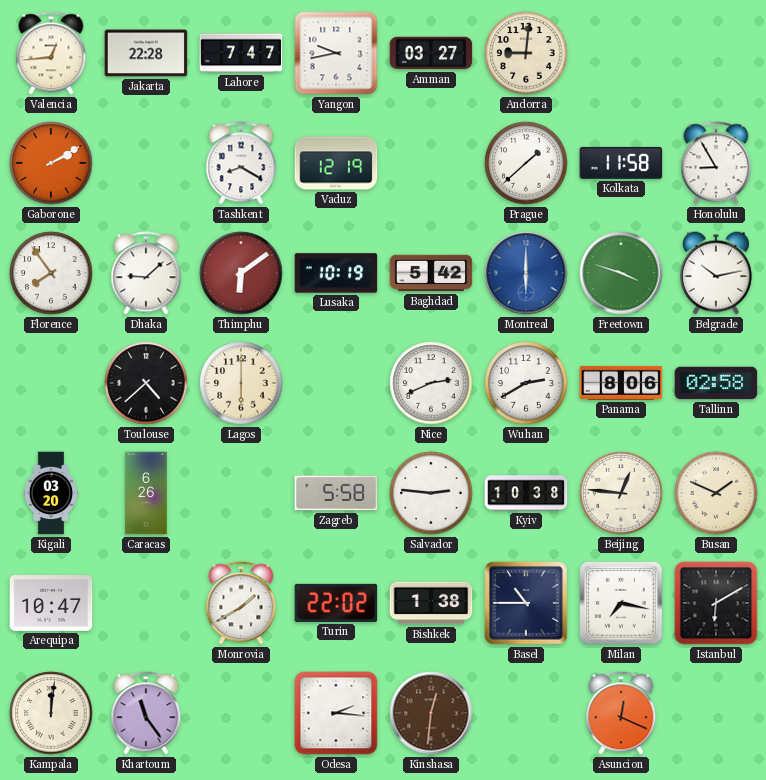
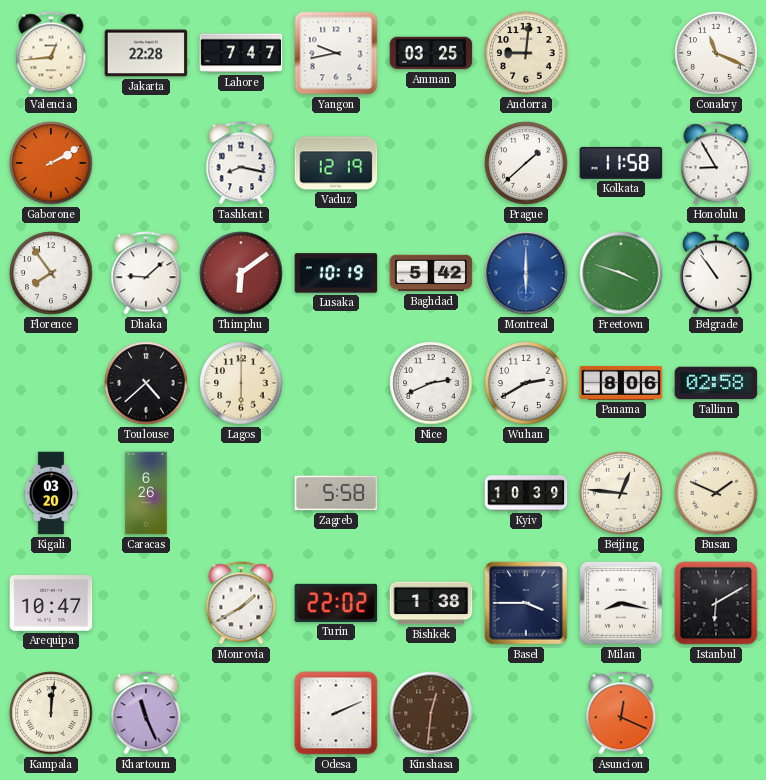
Amman: 03:27 -> 03:25 (431, 53)
Conakry: none -> 11:19 (716, 53)
Tashkent: 8:20 -> 8:17 (241, 163)
Belgrade: 10:13 -> 10:54 (716, 273)
Salvador: 2:46 -> none (431, 493)
Kyiv: 10:38 -> 10:39 (526, 493)
Basel: 10:45 -> 3:45 (526, 603)
Milan: 7:17 -> 8:17 (621, 603)
Khartoum: 11:24 -> 11:26 (146, 713)
Odesa: 2:16 -> 2:11 (336, 713)
